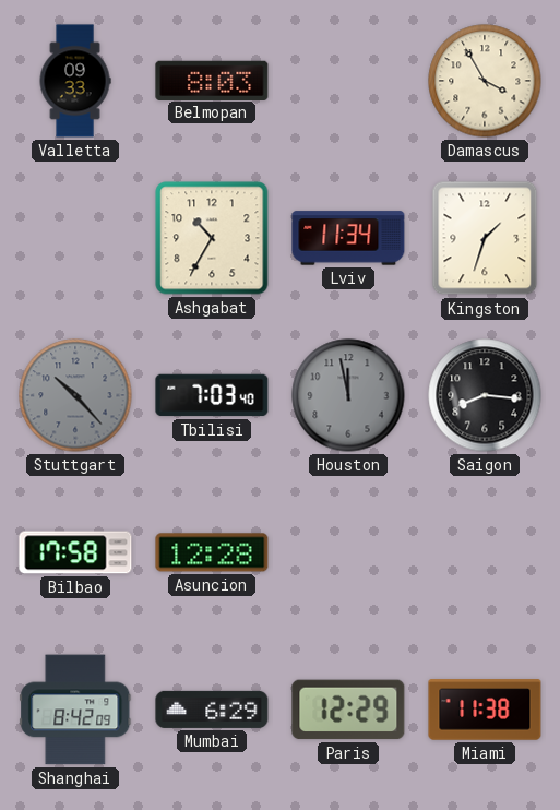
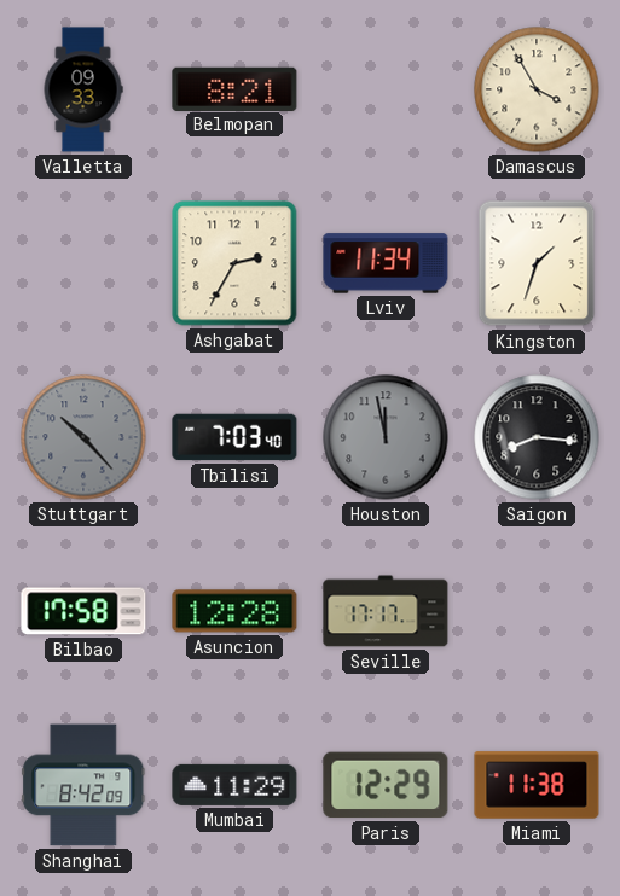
Belmopan: 8:03 -> 8:21 (234, 88)
Ashgabat: 10:35 -> 2:35 (234, 263)
Seville: none -> 17:17 (386, 611)
Mumbai: 6:29 -> 11:29 (234, 785)
